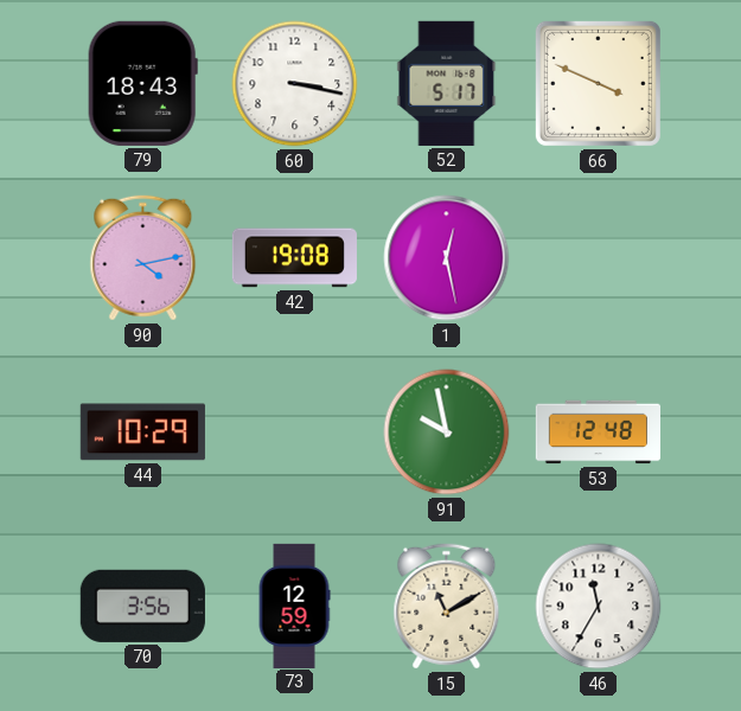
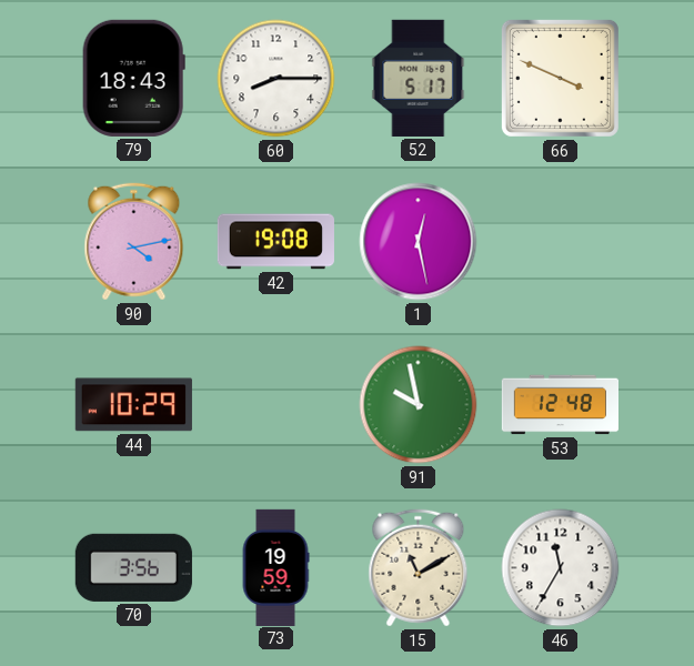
60: 3:17 -> 8:15 (276, 79)
73: 12:59 -> 19:59 (275, 567)
